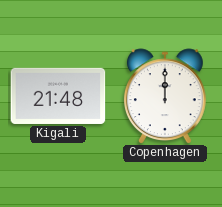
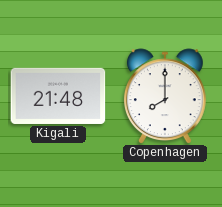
Copenhagen: 12:00 -> 8:00 (165, 96)
